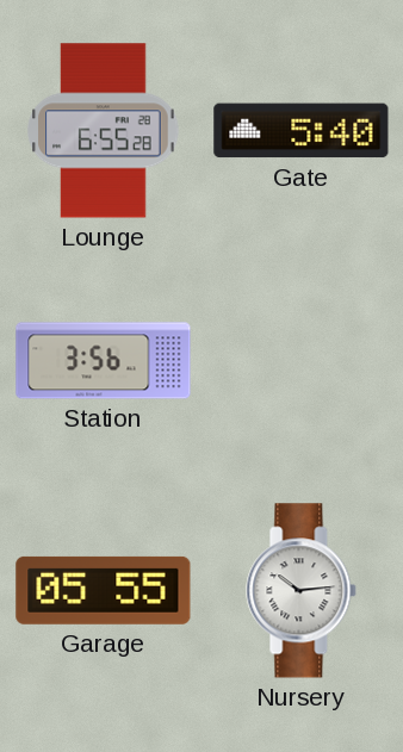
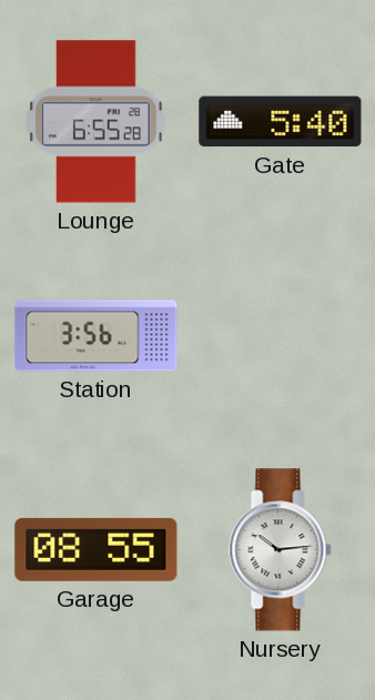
Garage: 05:55 -> 08:55 (97, 549)
